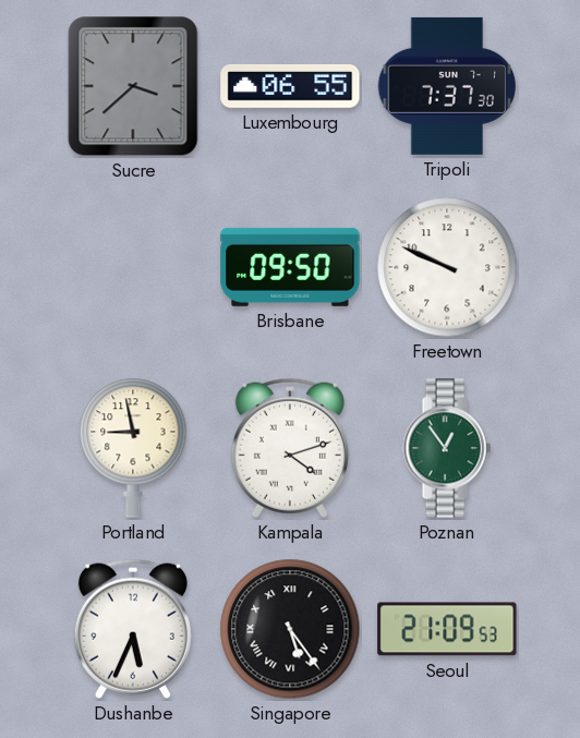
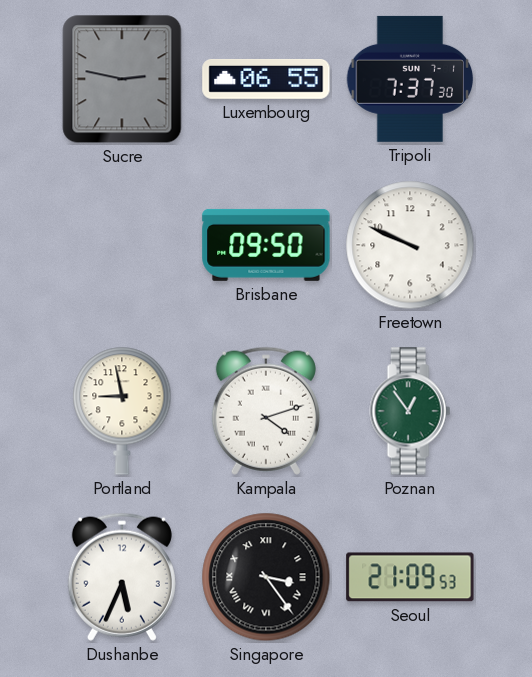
Sucre: 3:38 -> 2:47 (122, 79)
Singapore: 5:24 -> 3:24 (266, 577)
